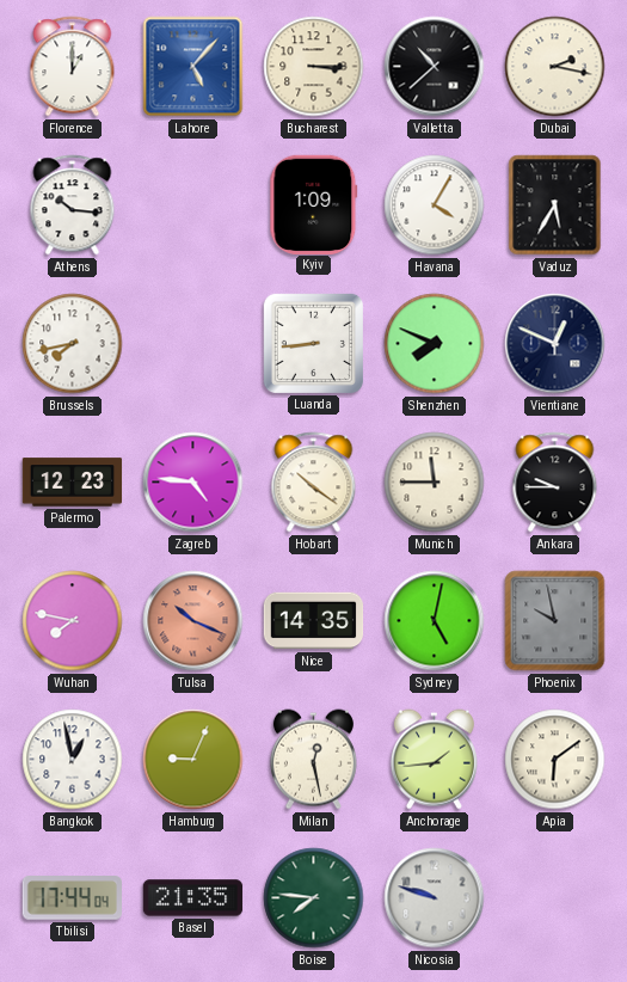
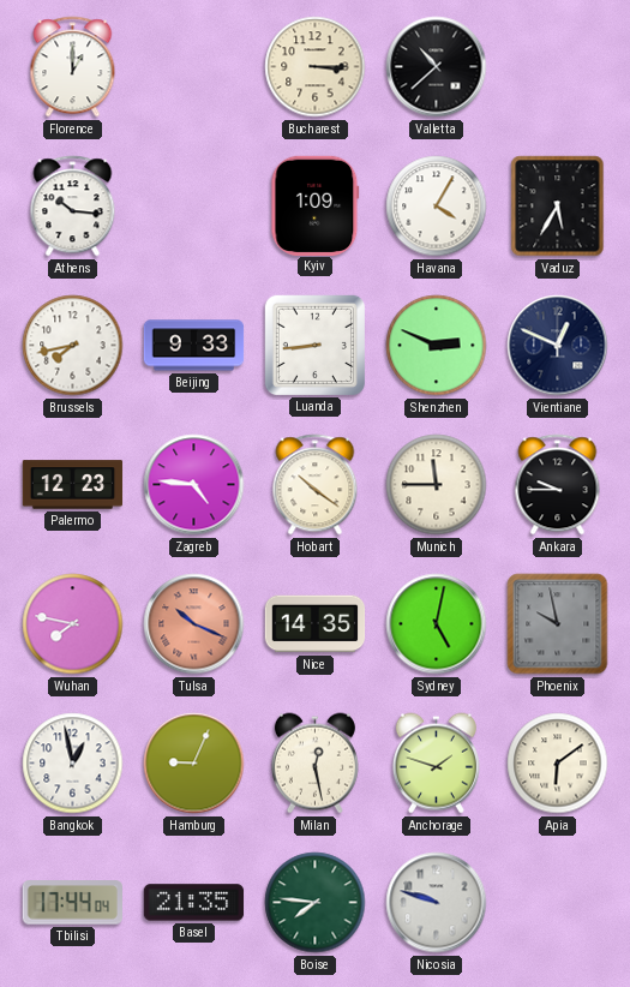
Lahore: 5:07 -> none (193, 67)
Dubai: 2:17 -> none (555, 67)
Beijing: none -> 9:33 (194, 346)
Shenzhen: 7:49 -> 2:49 (437, 346)
Anchorage: 1:44 -> 1:48 (436, 764)
